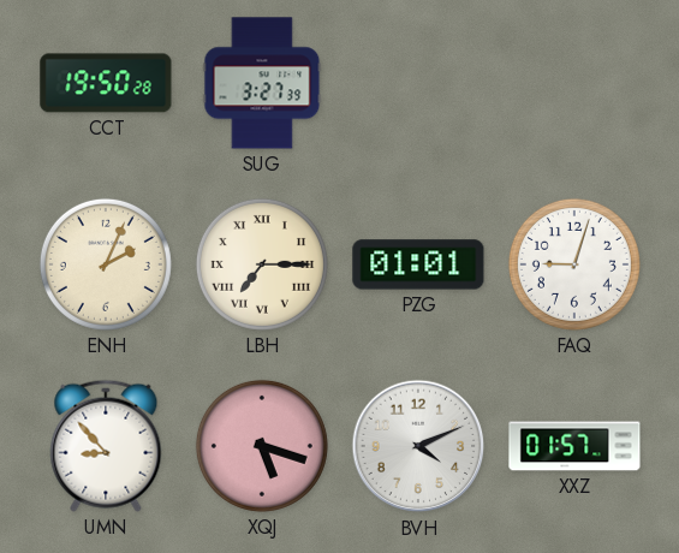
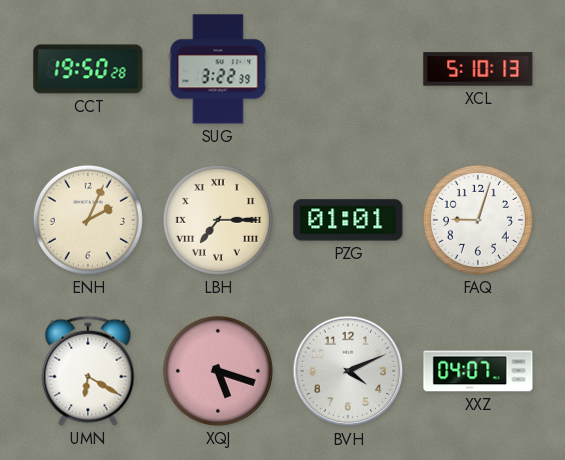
SUG: 3:27 -> 3:22 (218, 69)
XCL: none -> 5:10 (478, 69)
UMN: 8:53 -> 6:20 (88, 371)
XXZ: 01:57 -> 04:07 (478, 371)
